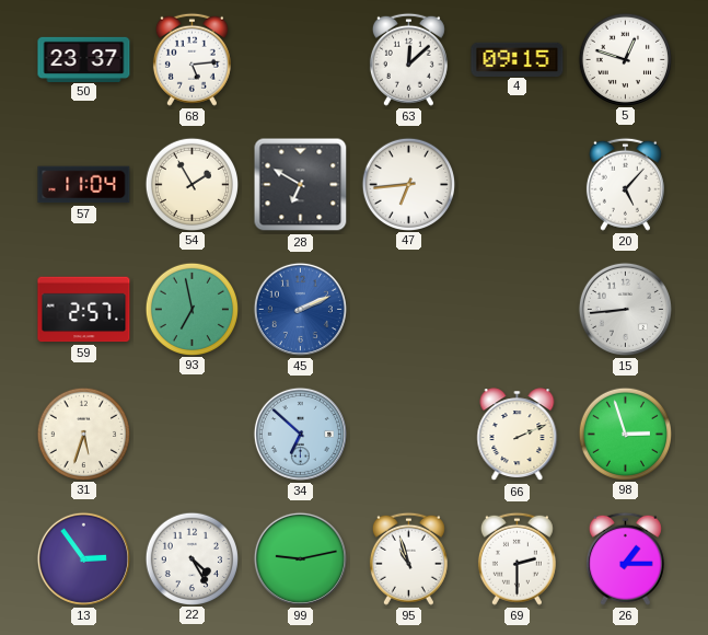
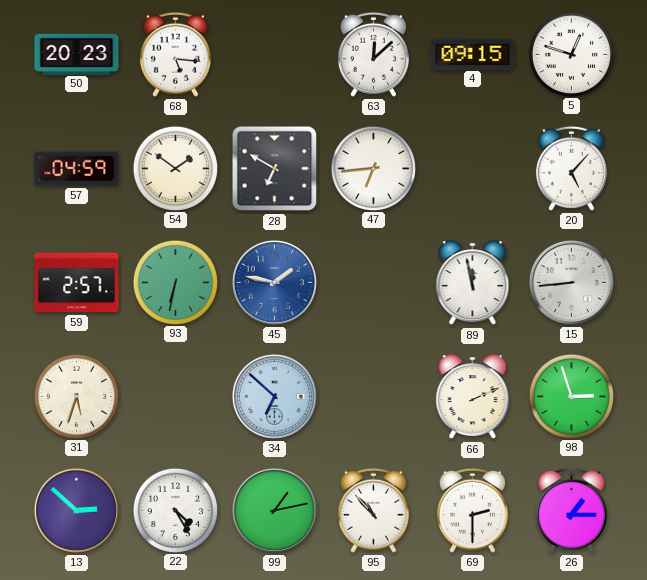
50: 23:37 -> 20:23 (77, 54)
68: 5:14 -> 5:16 (175, 54)
57: 11:04 -> 04:59 (77, 169)
54: 1:55 -> 1:51 (175, 168)
93: 6:58 -> 6:32 (175, 282)
45: 2:11 -> 1:47 (274, 282)
89: none -> 11:58 (473, 283)
13: 2:54 -> 2:52 (76, 510)
99: 9:13 -> 1:13 (274, 510)
95: 10:57 -> 10:53 (373, 510)
